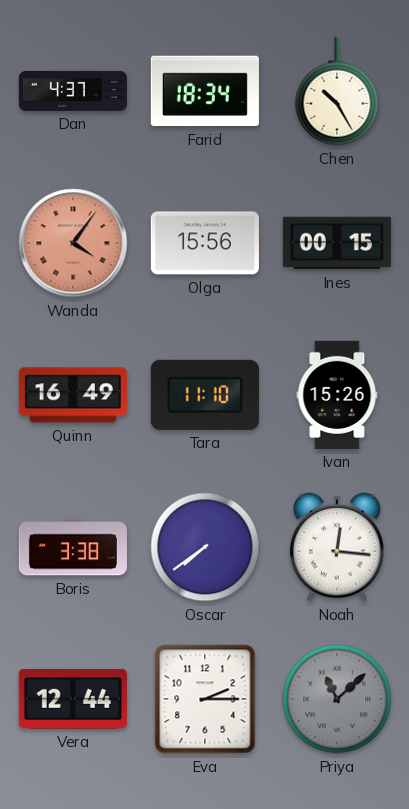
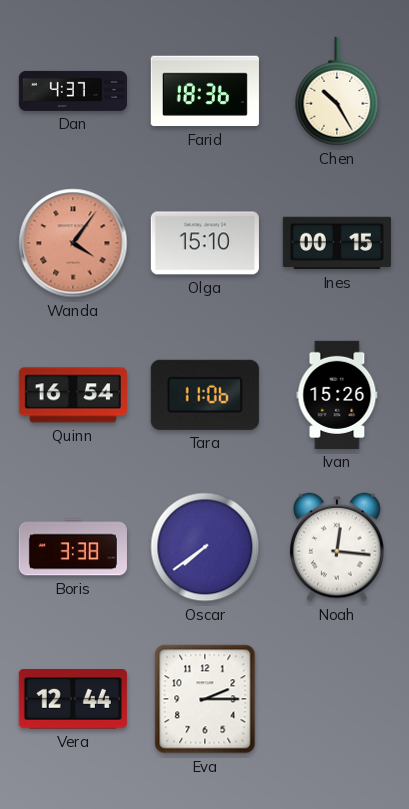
Farid: 18:34 -> 18:36 (205, 91)
Olga: 15:56 -> 15:10 (205, 243)
Quinn: 16:49 -> 16:54 (73, 395)
Tara: 11:10 -> 11:06 (205, 395)
Priya: 11:08 -> none (337, 699)
